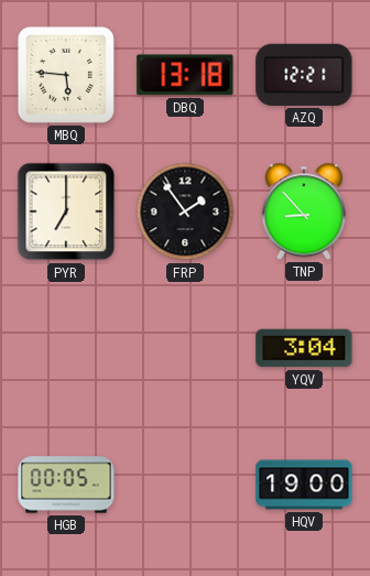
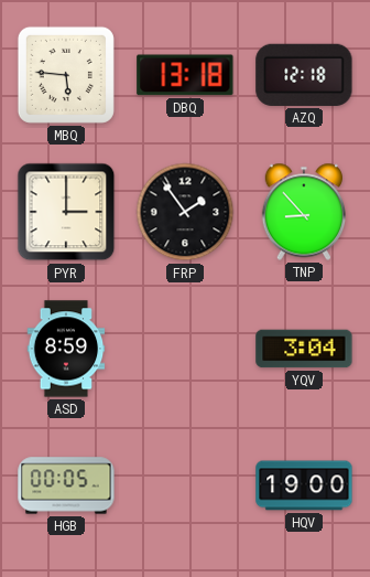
AZQ: 12:21 -> 12:18 (304, 75)
PYR: 7:00 -> 3:00 (66, 212)
ASD: none -> 8:59 (66, 349)
